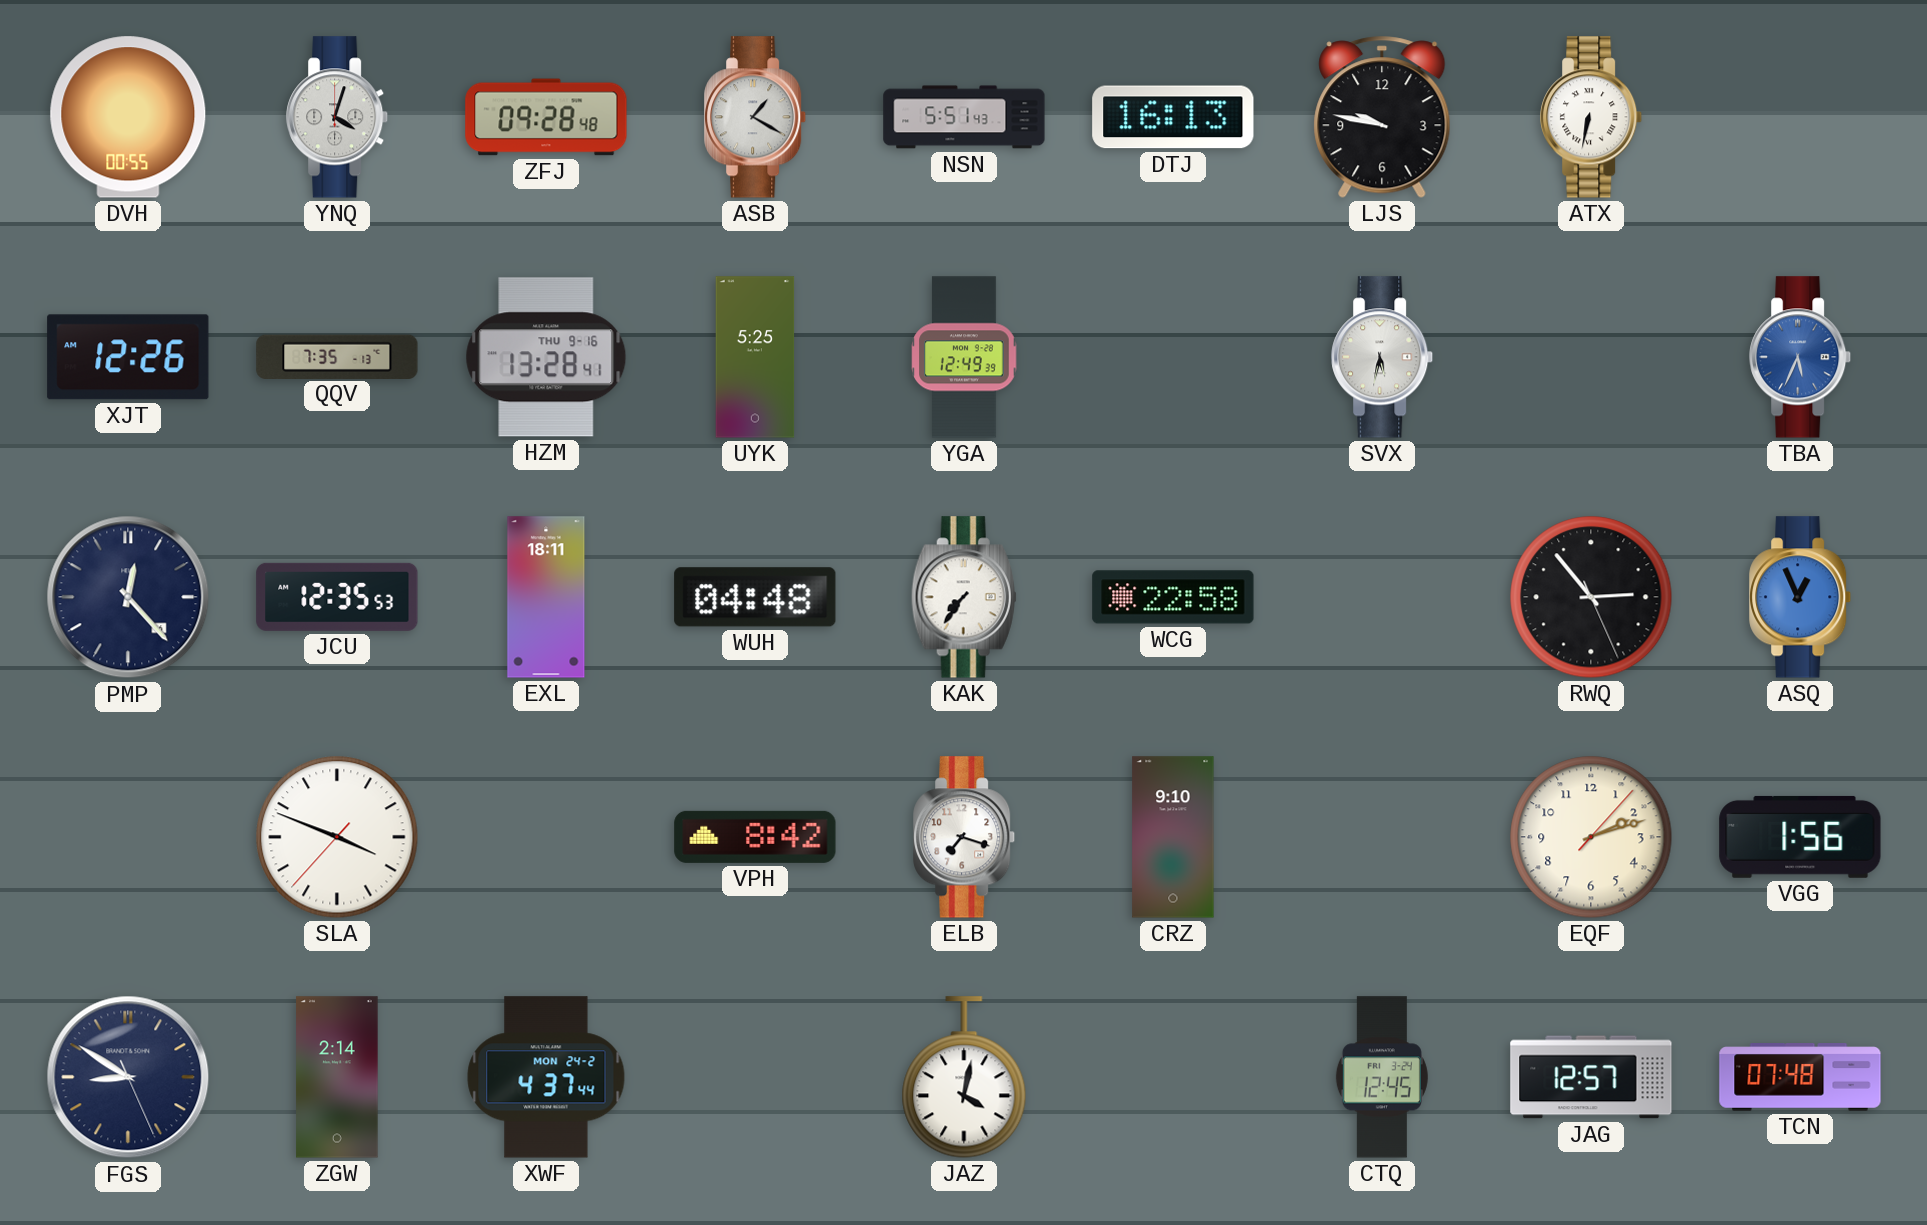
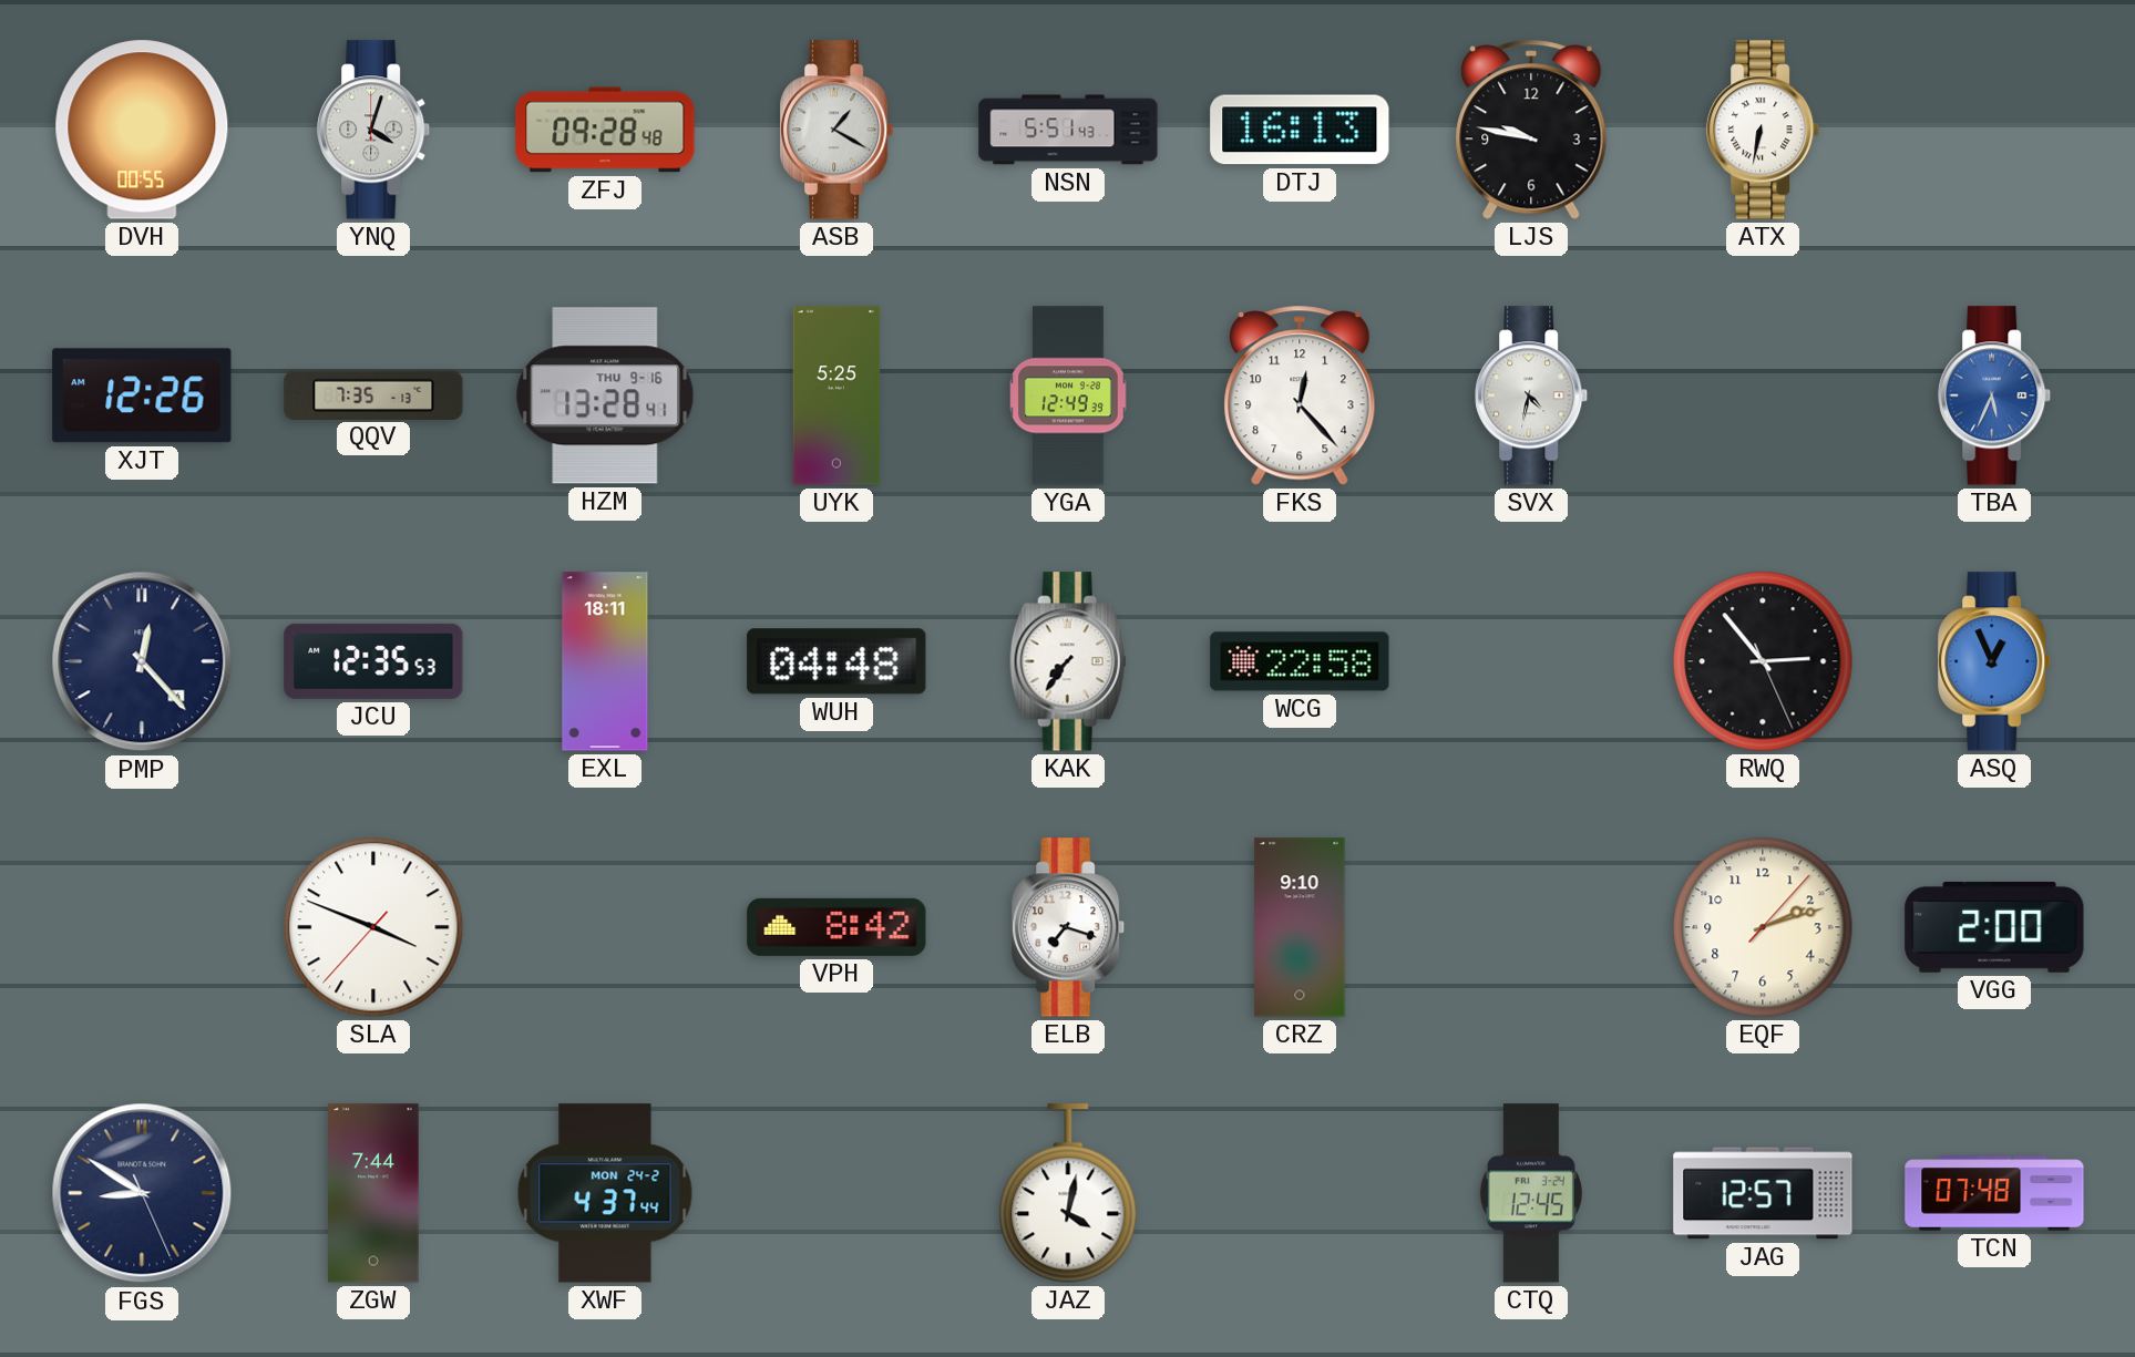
FKS: none -> 12:23 (1300, 395)
SVX: 5:32 -> 4:32 (1532, 395)
VGG: 1:56 -> 2:00 (1994, 927)
ZGW: 2:14 -> 7:44 (373, 1193)
